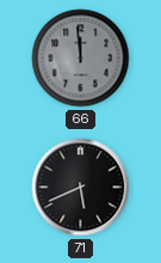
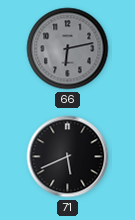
66: 11:59 -> 6:13 (68, 49)
